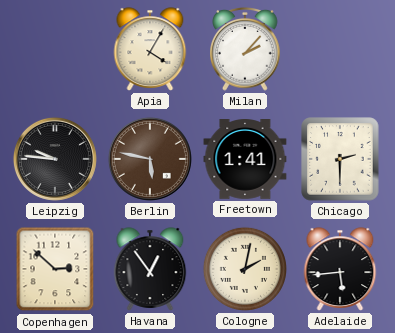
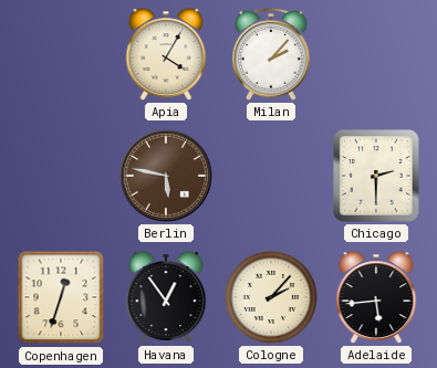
Leipzig: 9:46 -> none (55, 159)
Freetown: 1:41 -> none (245, 160)
Copenhagen: 2:52 -> 12:33 (61, 297)
Cologne: 2:02 -> 2:07 (271, 297)
